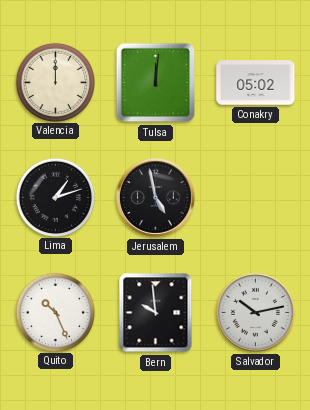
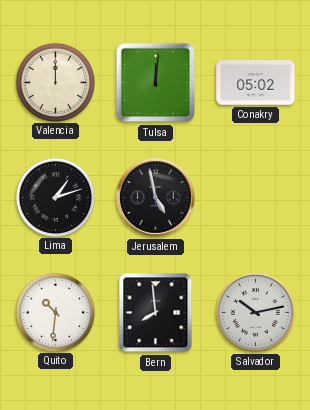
Quito: 10:26 -> 10:31 (55, 312)
Bern: 9:59 -> 7:59 (156, 313)
